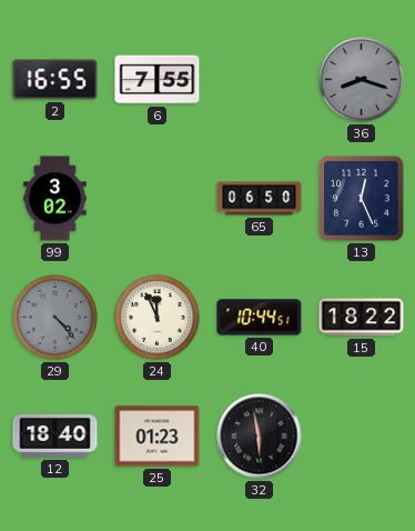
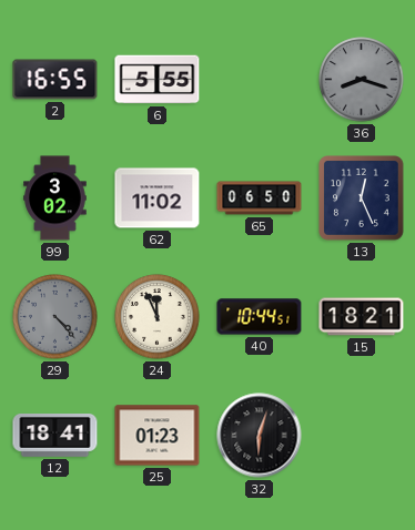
6: 7:55 -> 5:55 (158, 80)
62: none -> 11:02 (158, 198)
15: 18:22 -> 18:21 (362, 317)
12: 18:40 -> 18:41 (55, 436)
32: 5:58 -> 6:03 (260, 436)
